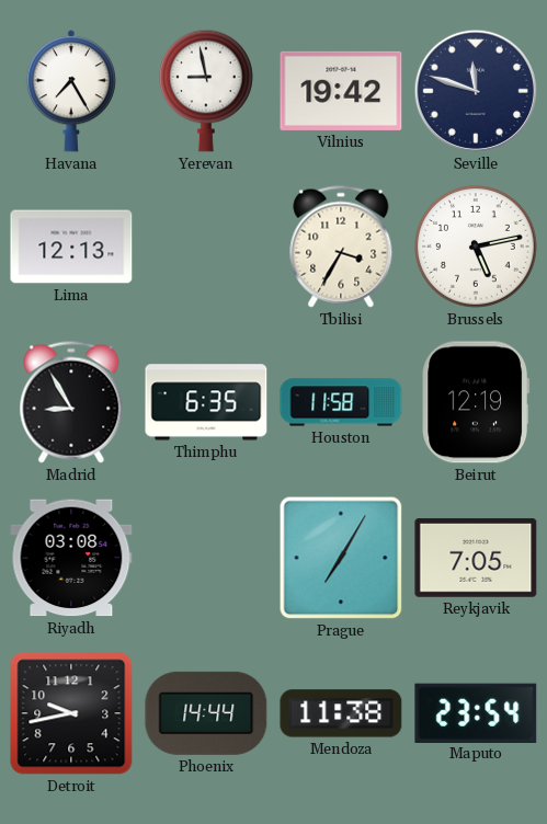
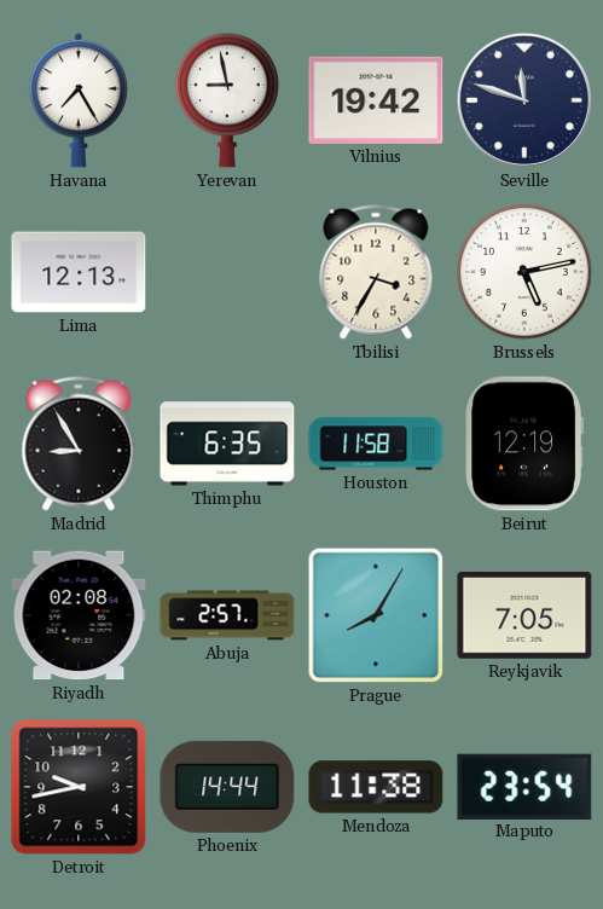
Riyadh: 03:08 -> 02:08 (79, 615)
Abuja: none -> 2:57 (227, 615)
Prague: 7:05 -> 8:05 (376, 615)
